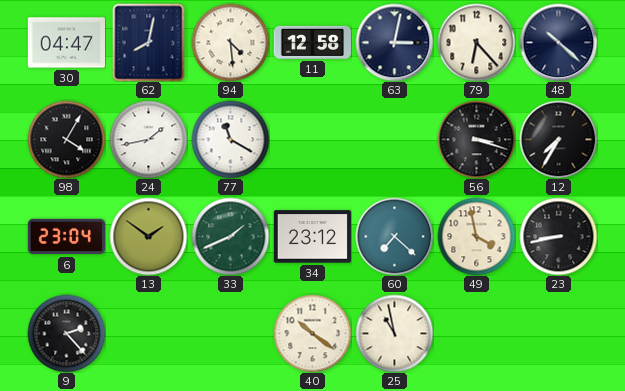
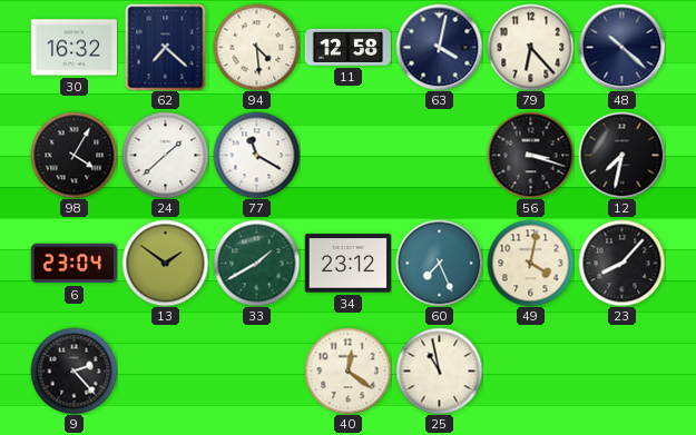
30: 04:47 -> 16:32 (73, 48)
62: 8:02 -> 7:22 (166, 47)
63: 3:02 -> 4:02 (439, 47)
24: 1:43 -> 1:38 (165, 155)
12: 7:35 -> 7:32 (621, 155)
33: 1:41 -> 1:40 (256, 263)
60: 7:22 -> 7:26 (439, 263)
49: 3:58 -> 4:02 (530, 263)
23: 8:43 -> 8:07 (621, 263)
40: 10:21 -> 12:21 (347, 370)
